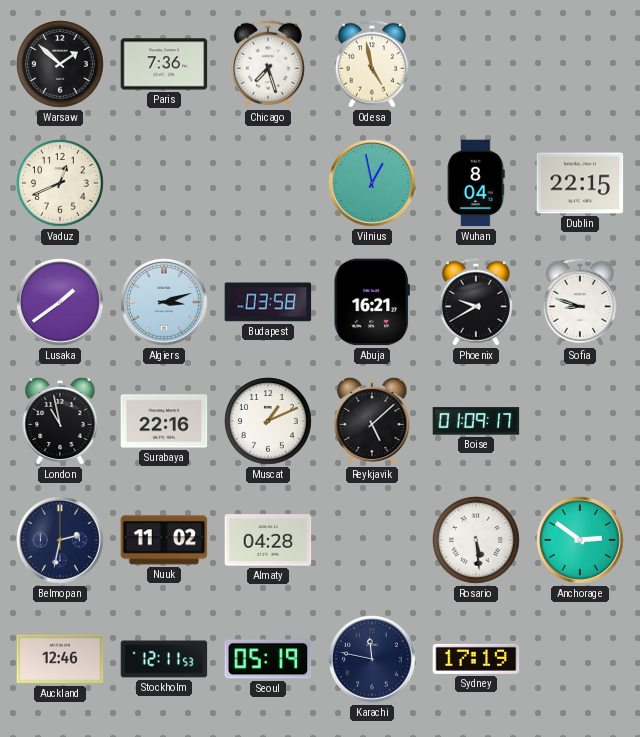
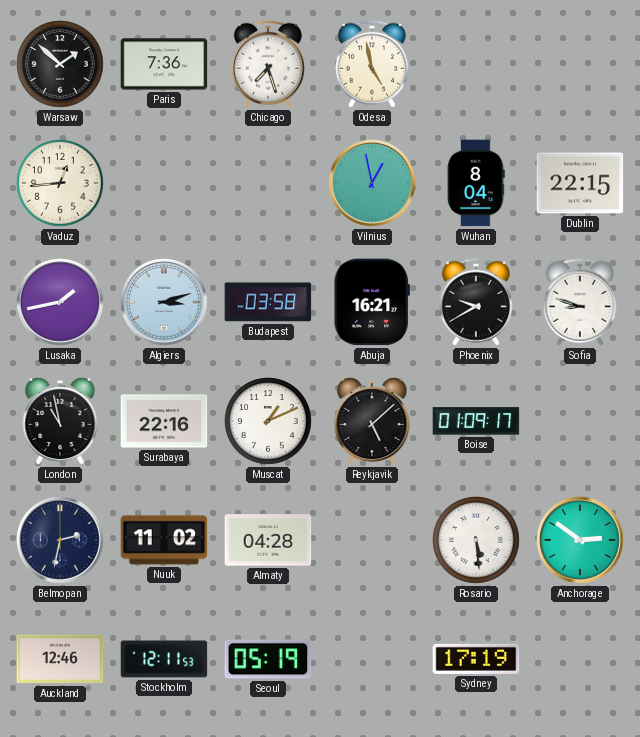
Vaduz: 12:41 -> 12:44 (61, 184)
Lusaka: 1:39 -> 1:43 (60, 302)
Karachi: 11:47 -> none (372, 659)
